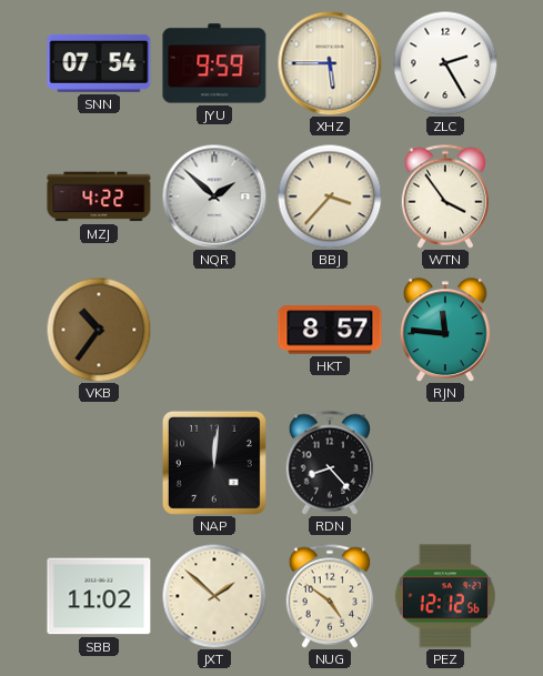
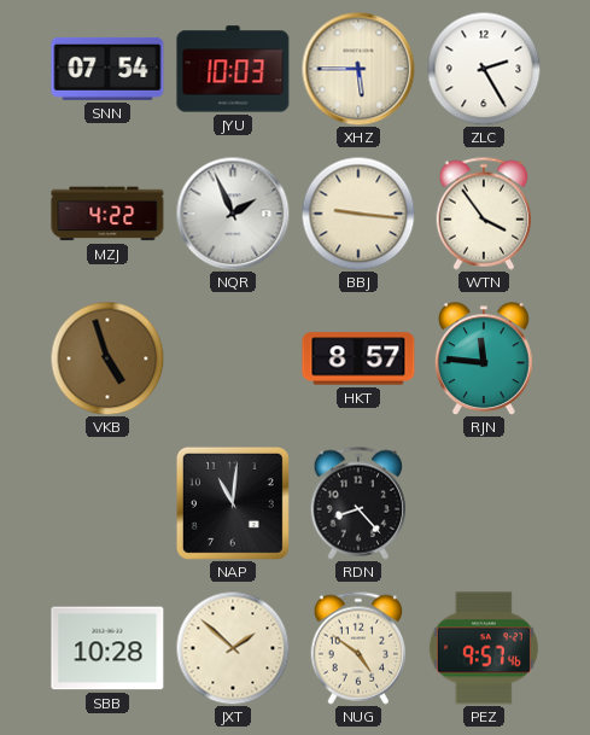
JYU: 9:59 -> 10:03 (233, 69)
NQR: 1:52 -> 1:56 (233, 214)
BBJ: 3:37 -> 9:16 (358, 214)
VKB: 10:36 -> 4:57 (107, 358)
NAP: 12:01 -> 11:01 (233, 503)
SBB: 11:02 -> 10:28 (107, 648)
PEZ: 12:12 -> 9:57 (484, 648)
